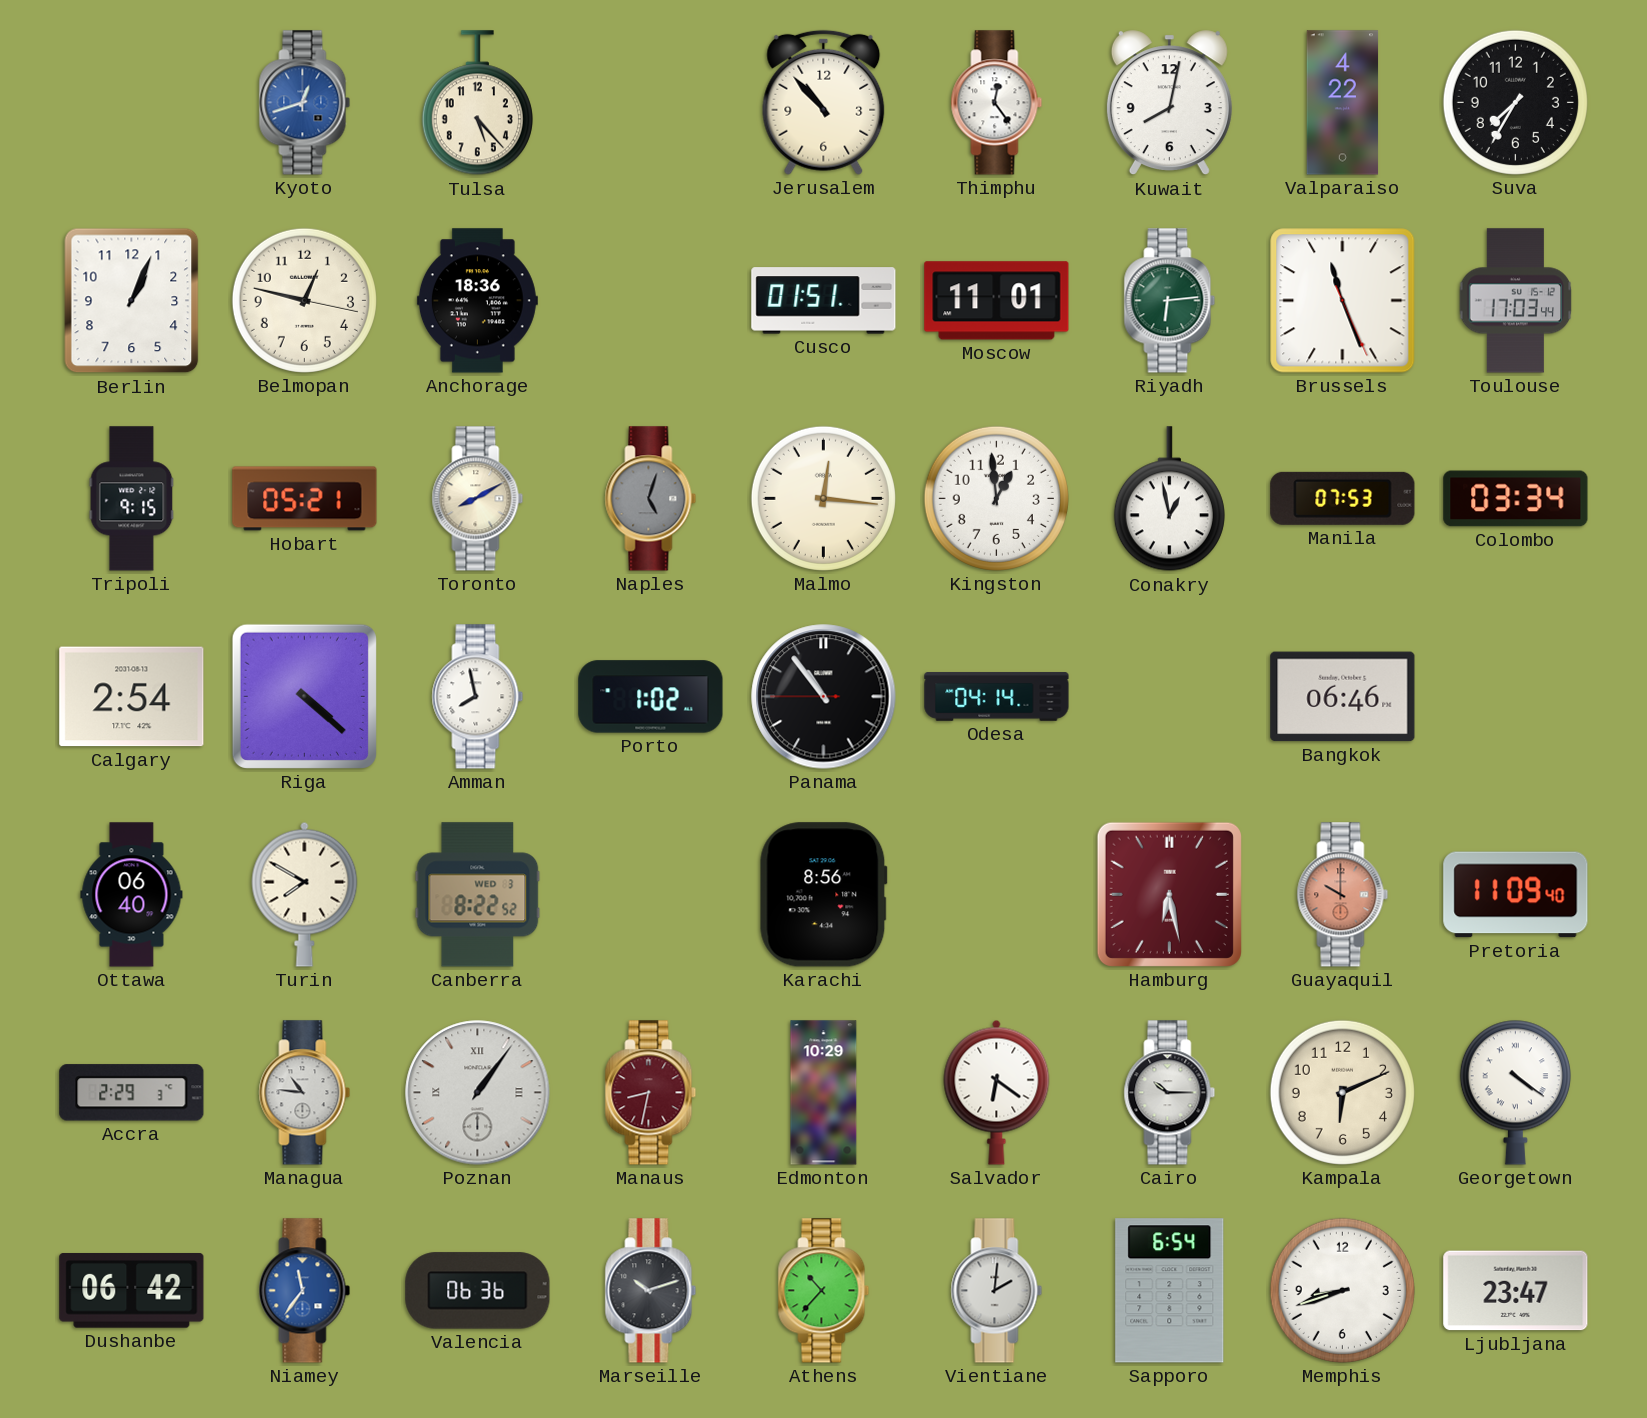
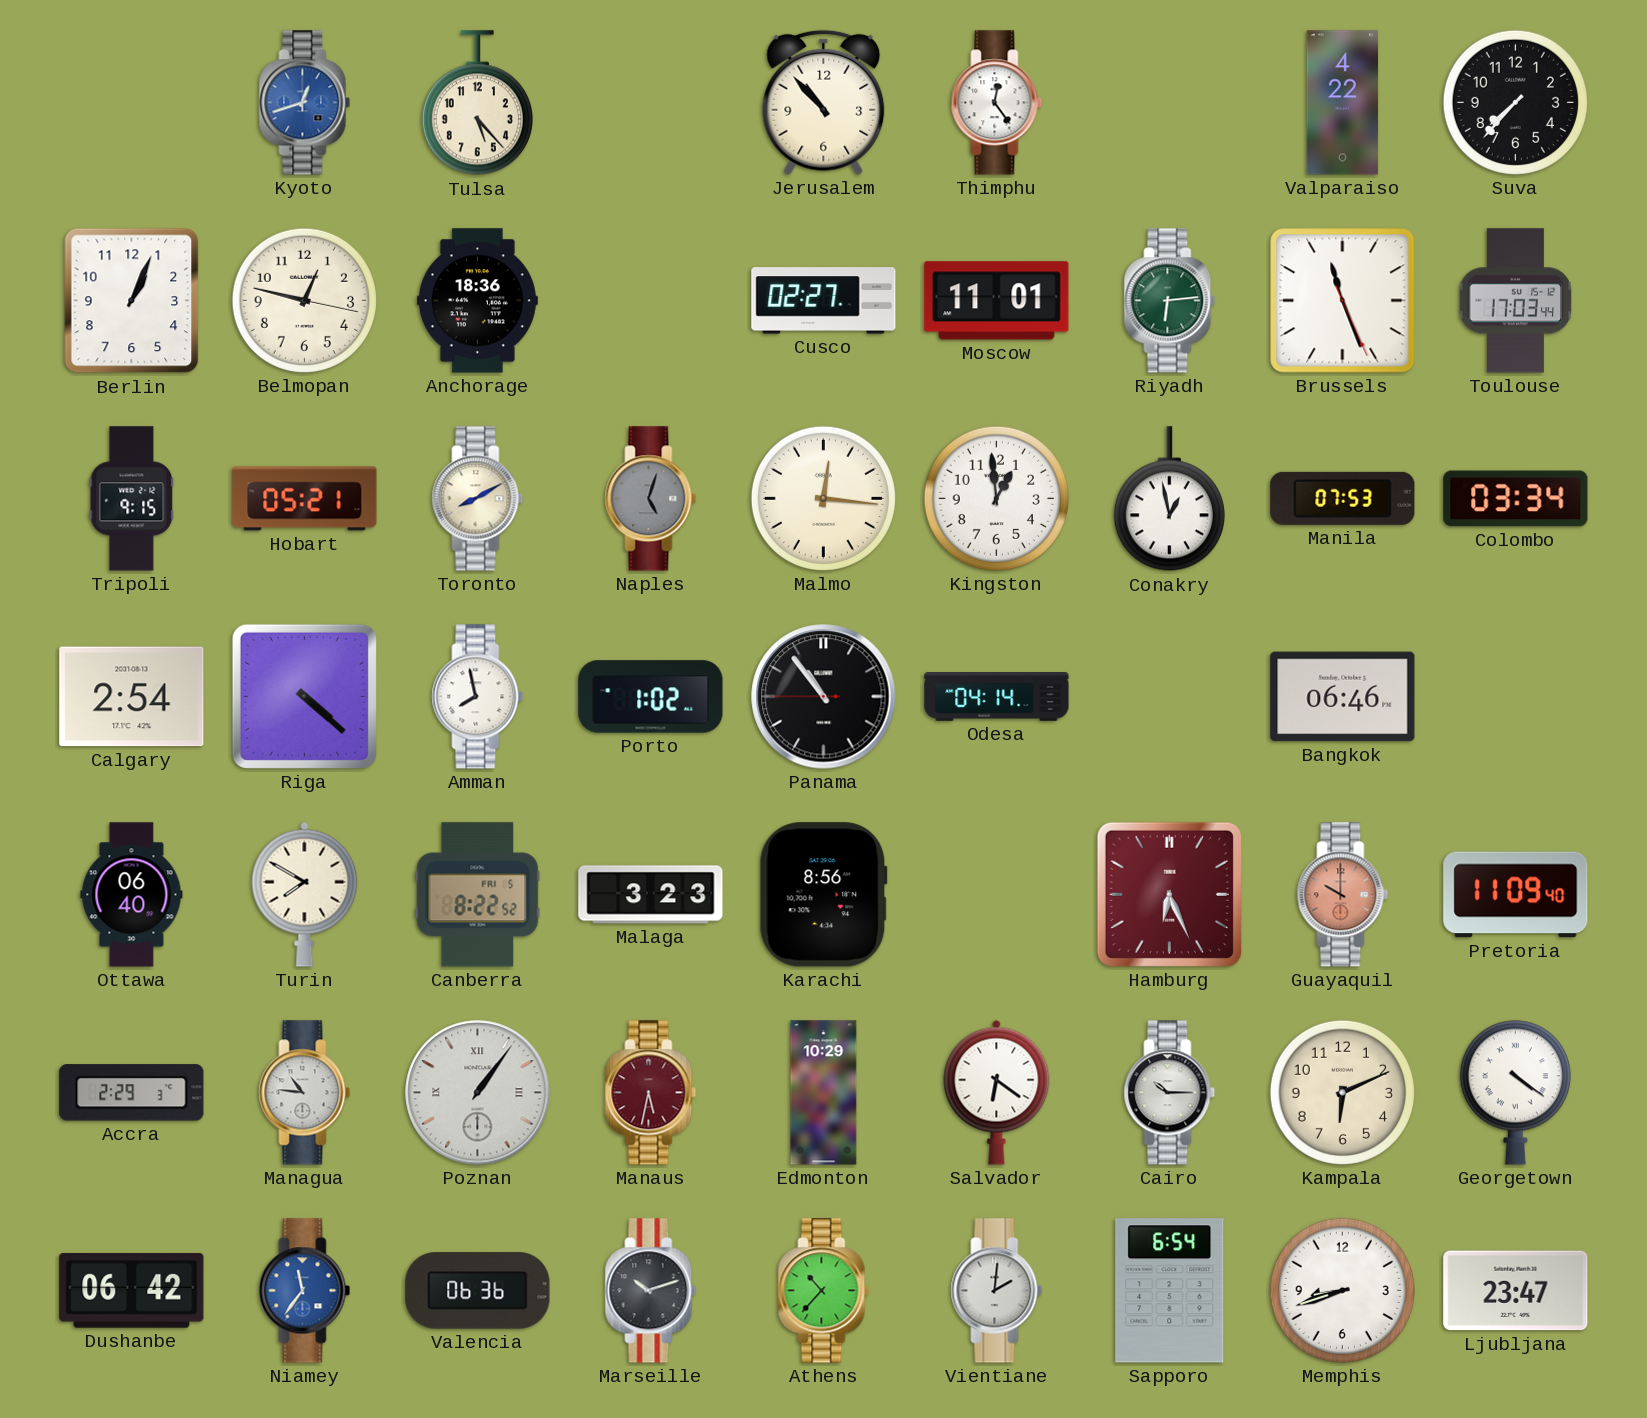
Kuwait: 8:02 -> none (1169, 103)
Suva: 7:35 -> 7:37 (1515, 102)
Cusco: 01:51 -> 02:27 (824, 301)
Canberra date: WED 3 -> FRI 5 (478, 895)
Malaga: none -> 3:23 (651, 895)
Hamburg: 6:28 -> 6:26 (1169, 894)
Manaus: 8:32 -> 5:32 (651, 1093)
